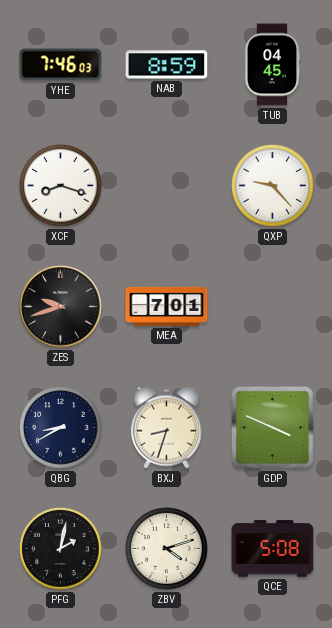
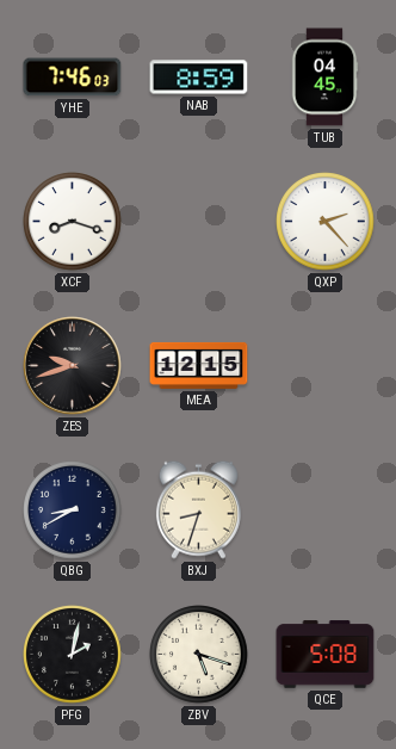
QXP: 9:23 -> 2:23 (326, 222)
MEA: 7:01 -> 12:15 (199, 365)
GDP: 3:49 -> none (273, 428)
ZBV: 4:12 -> 5:18 (199, 655)
